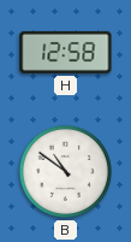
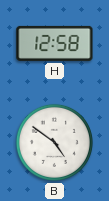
B: 10:51 -> 4:51 (54, 142)
